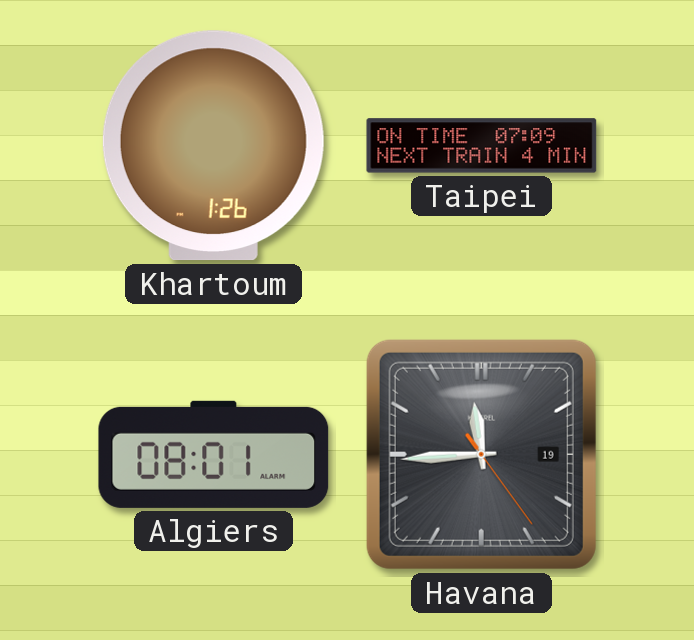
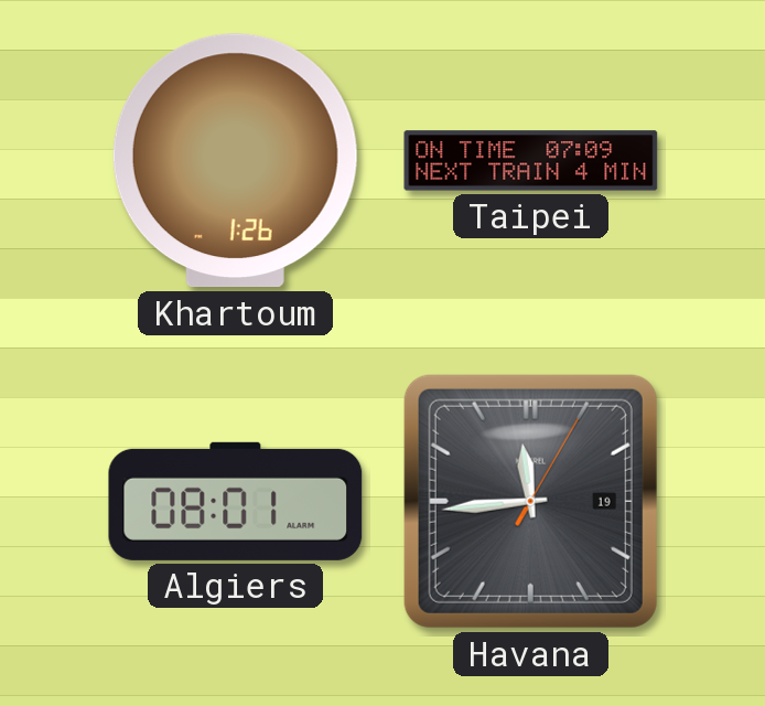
Havana: 11:44:24 -> 11:44:05 (530, 501)
